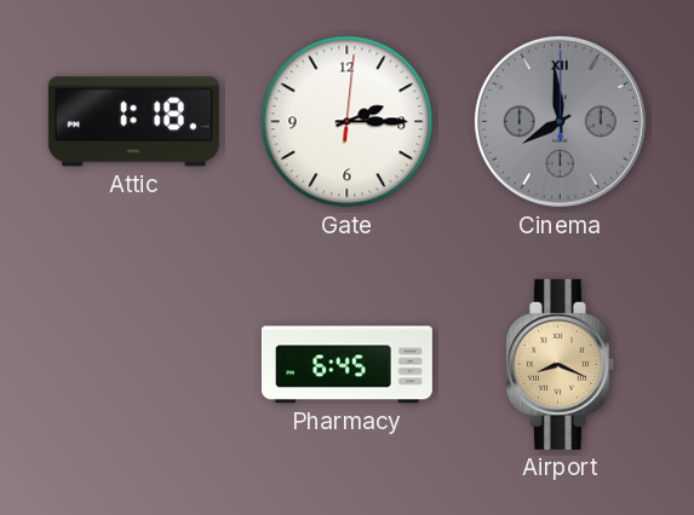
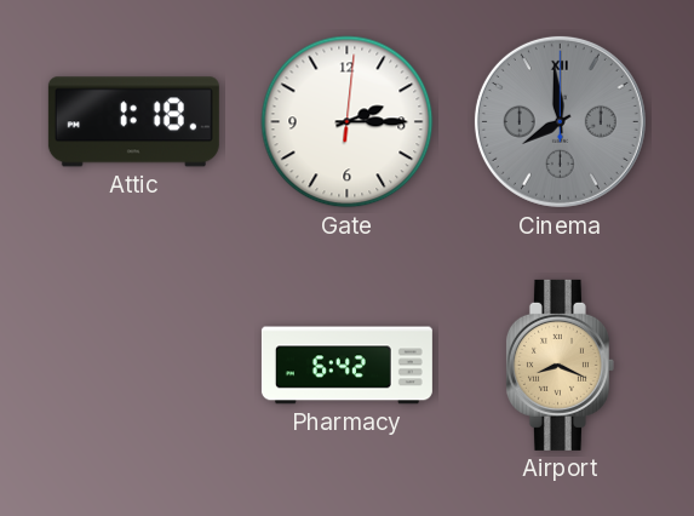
Pharmacy: 6:45 -> 6:42 (346, 366)
